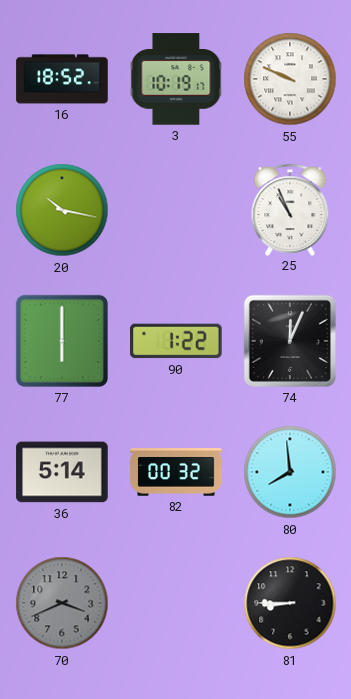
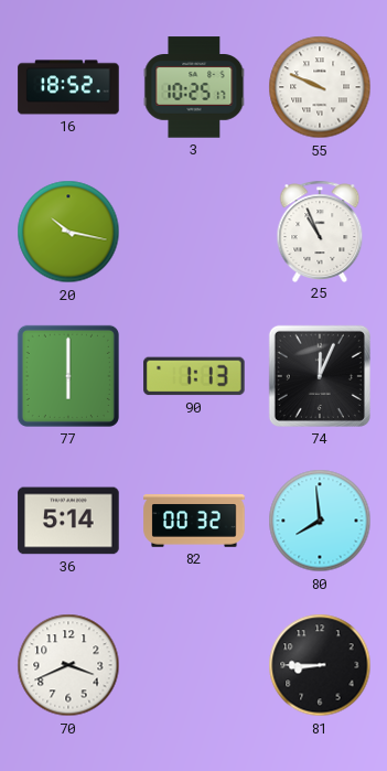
3: 10:19 -> 10:25 (194, 87)
90: 1:22 -> 1:13 (194, 376)
70 dial: grey -> white (68, 665)
